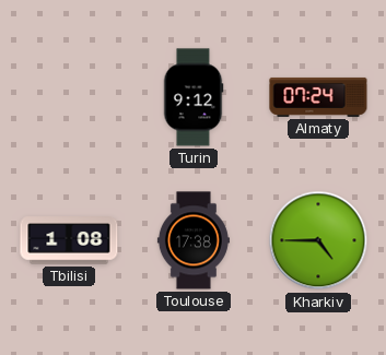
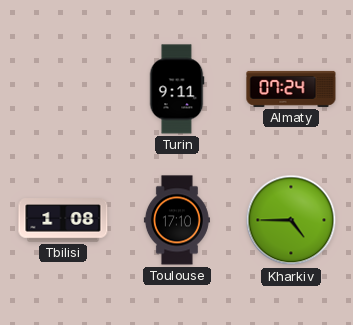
Turin: 9:12 -> 9:11 (177, 89)
Toulouse: 17:38 -> 17:10 (177, 220)
